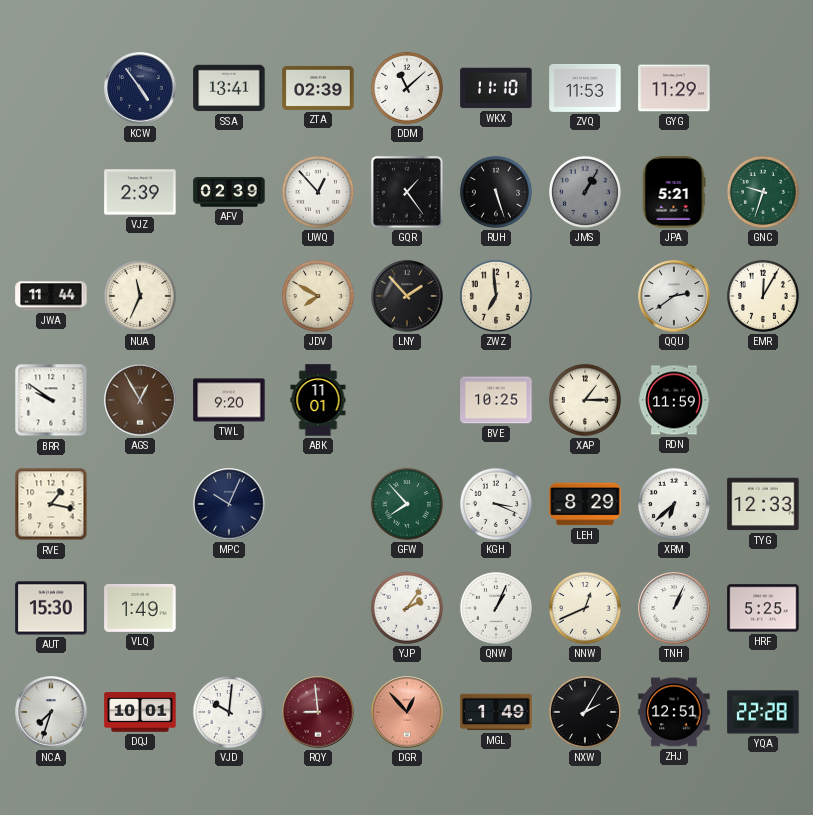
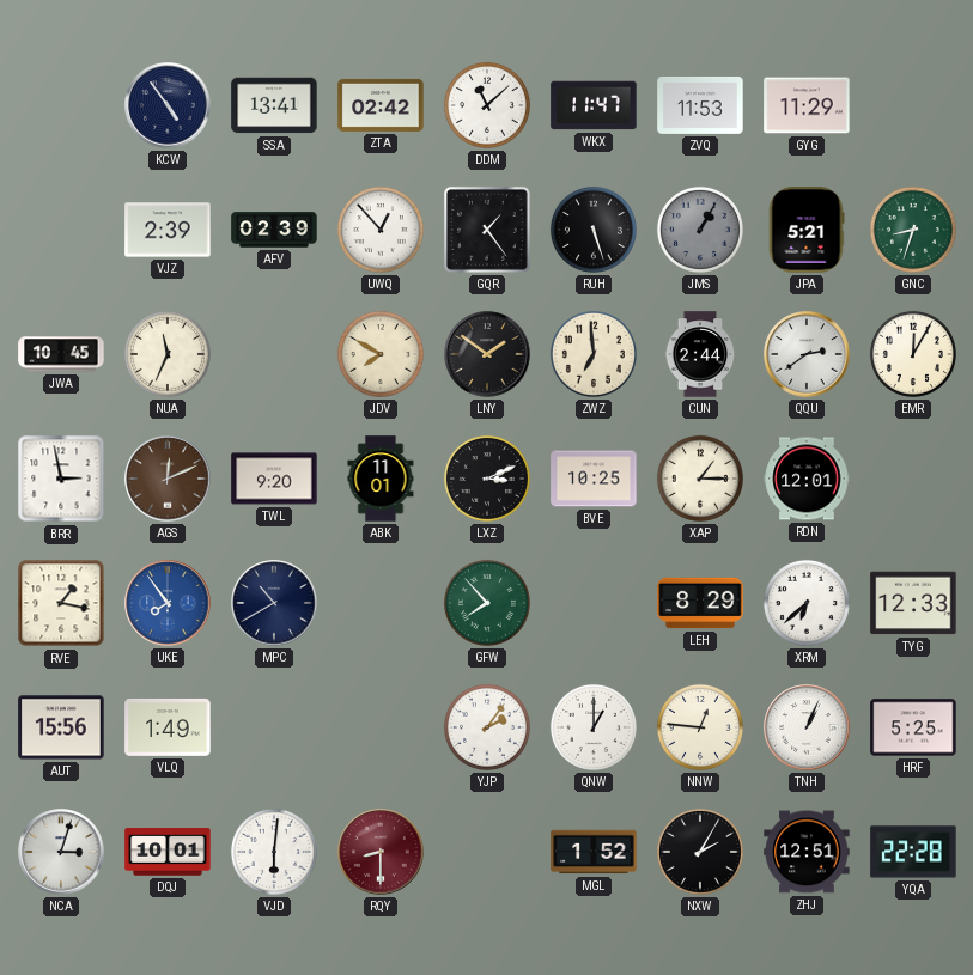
ZTA: 02:39 -> 02:42 (381, 105)
WKX: 11:10 -> 11:47 (594, 105)
GNC: 9:33 -> 8:33 (913, 230)
JWA: 11:44 -> 10:45 (61, 354)
LNY: 1:53 -> 1:51 (487, 354)
CUN: none -> 2:44 (700, 354)
BRR: 9:51 -> 2:58 (61, 479)
AGS: 12:55 -> 12:11 (168, 479)
LXZ: none -> 3:11 (487, 479)
RDN: 11:59 -> 12:01 (807, 479)
UKE: none -> 7:54 (168, 603)
MPC: 10:04 -> 10:40 (274, 603)
KGH: 3:19 -> none (496, 504)
AUT: 15:30 -> 15:56 (61, 727)
QNW: 1:04 -> 1:00 (594, 727)
NNW: 12:41 -> 12:46 (700, 727)
NCA: 7:33 -> 3:03 (61, 852)
VJD: 10:01 -> 6:01 (274, 852)
RQY: 8:59 -> 8:30 (381, 852)
DGR: 12:53 -> none (407, 712)
MGL: 1:49 -> 1:52 (594, 852)
